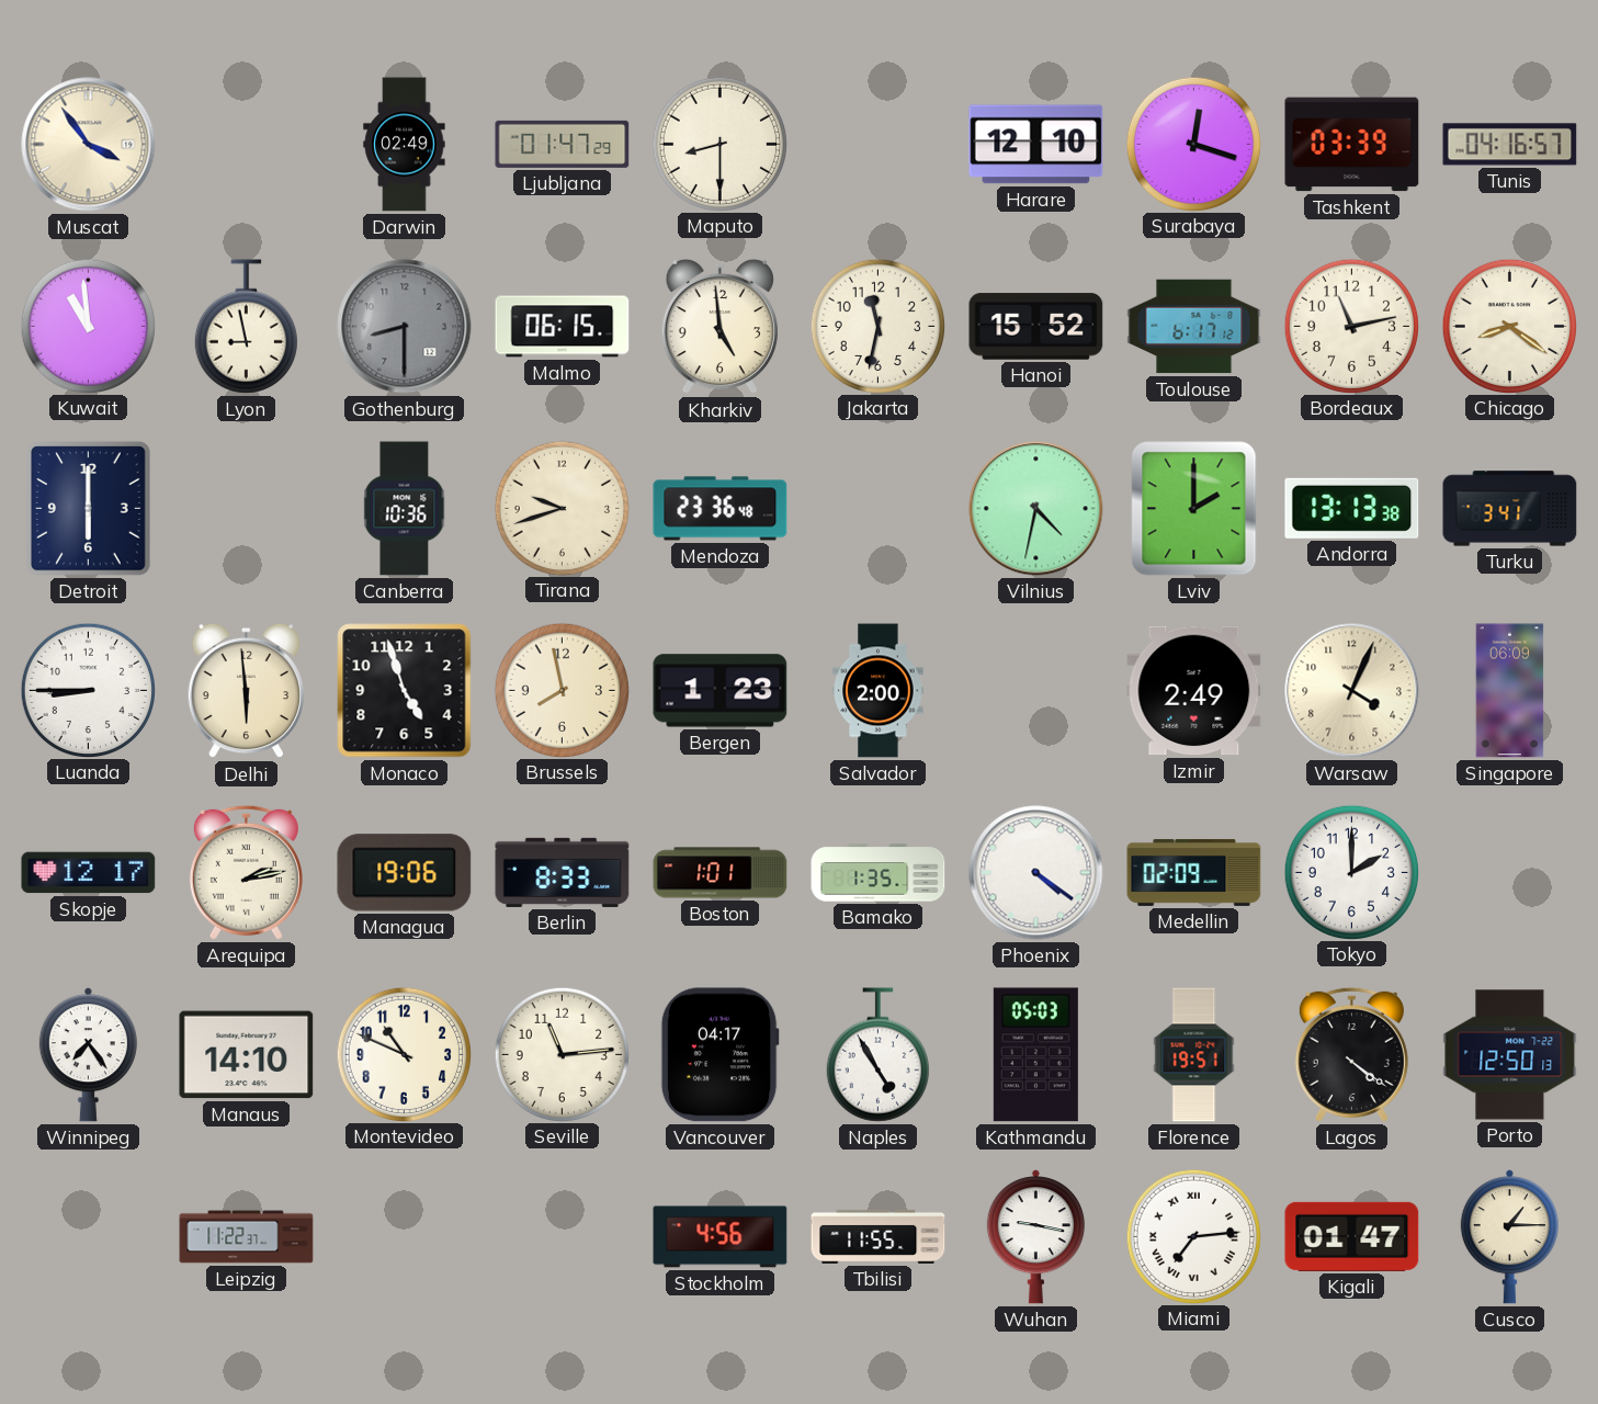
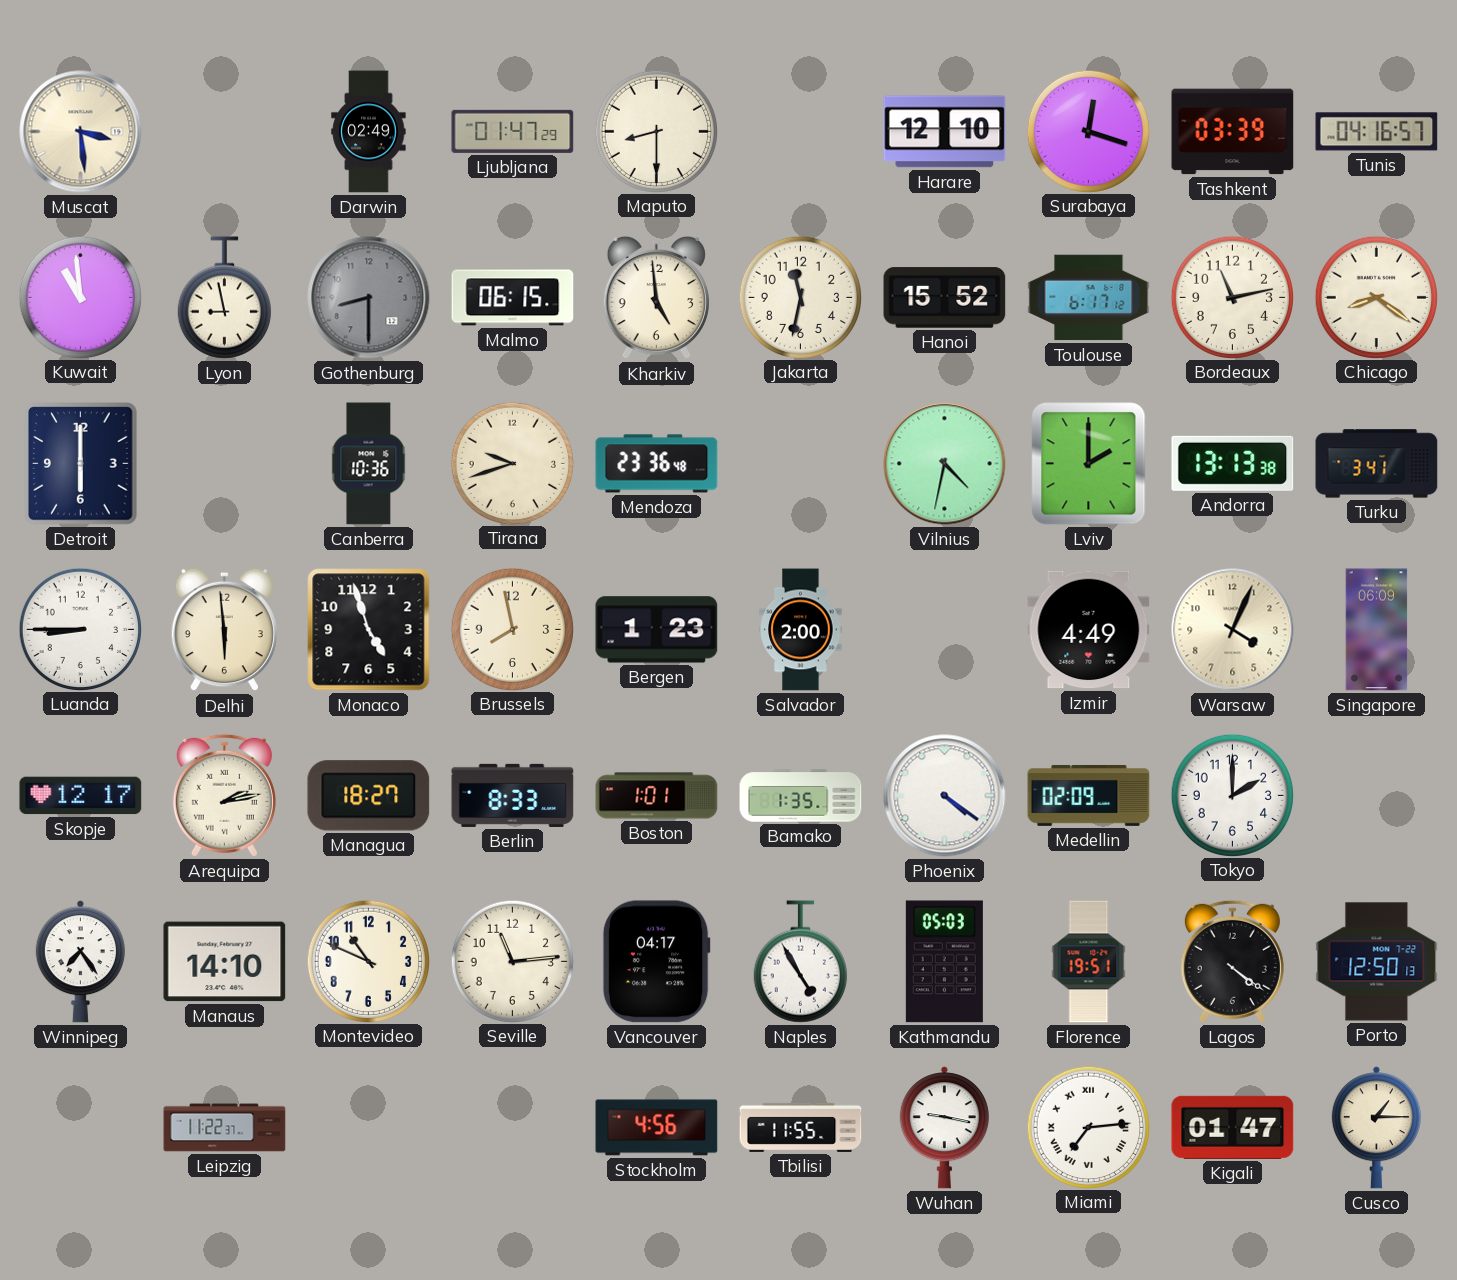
Muscat: 3:54 -> 3:29 (81, 132)
Izmir: 2:49 -> 4:49 (1089, 630)
Managua: 19:06 -> 18:27 (369, 796)
